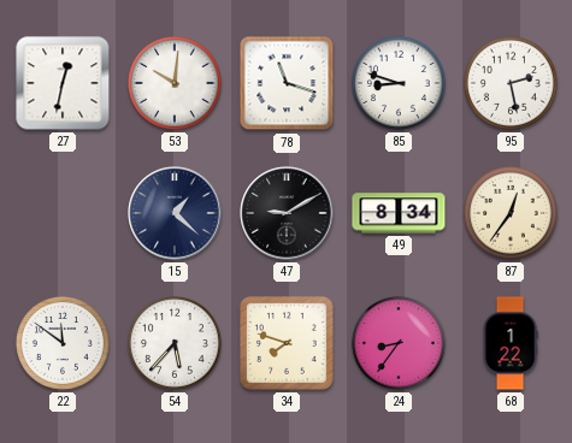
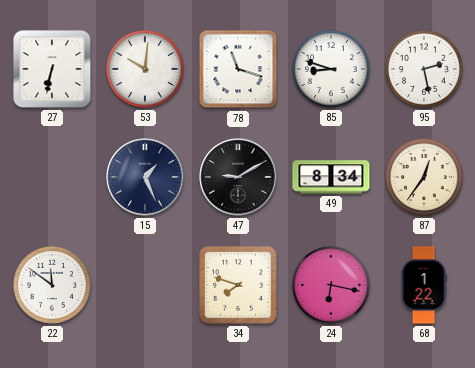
27: 12:32 -> 6:32 (52, 69)
15: 1:22 -> 1:26 (145, 177)
54: 5:37 -> none (175, 343)
24: 8:36 -> 6:17 (331, 285)
